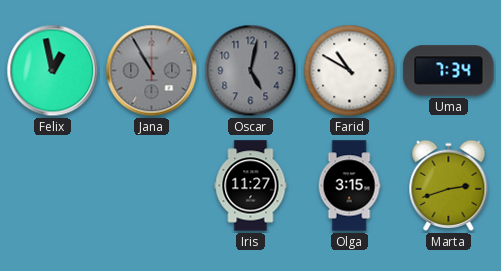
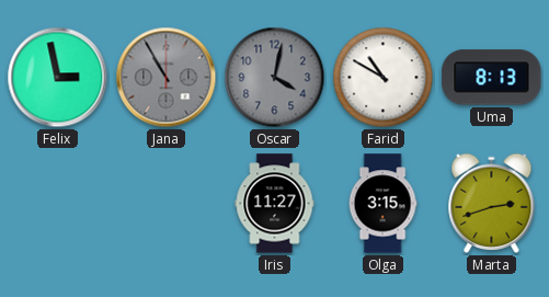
Felix: 12:58 -> 2:58 (58, 78)
Oscar: 5:02 -> 4:02 (275, 78)
Uma: 7:34 -> 8:13 (492, 78)
